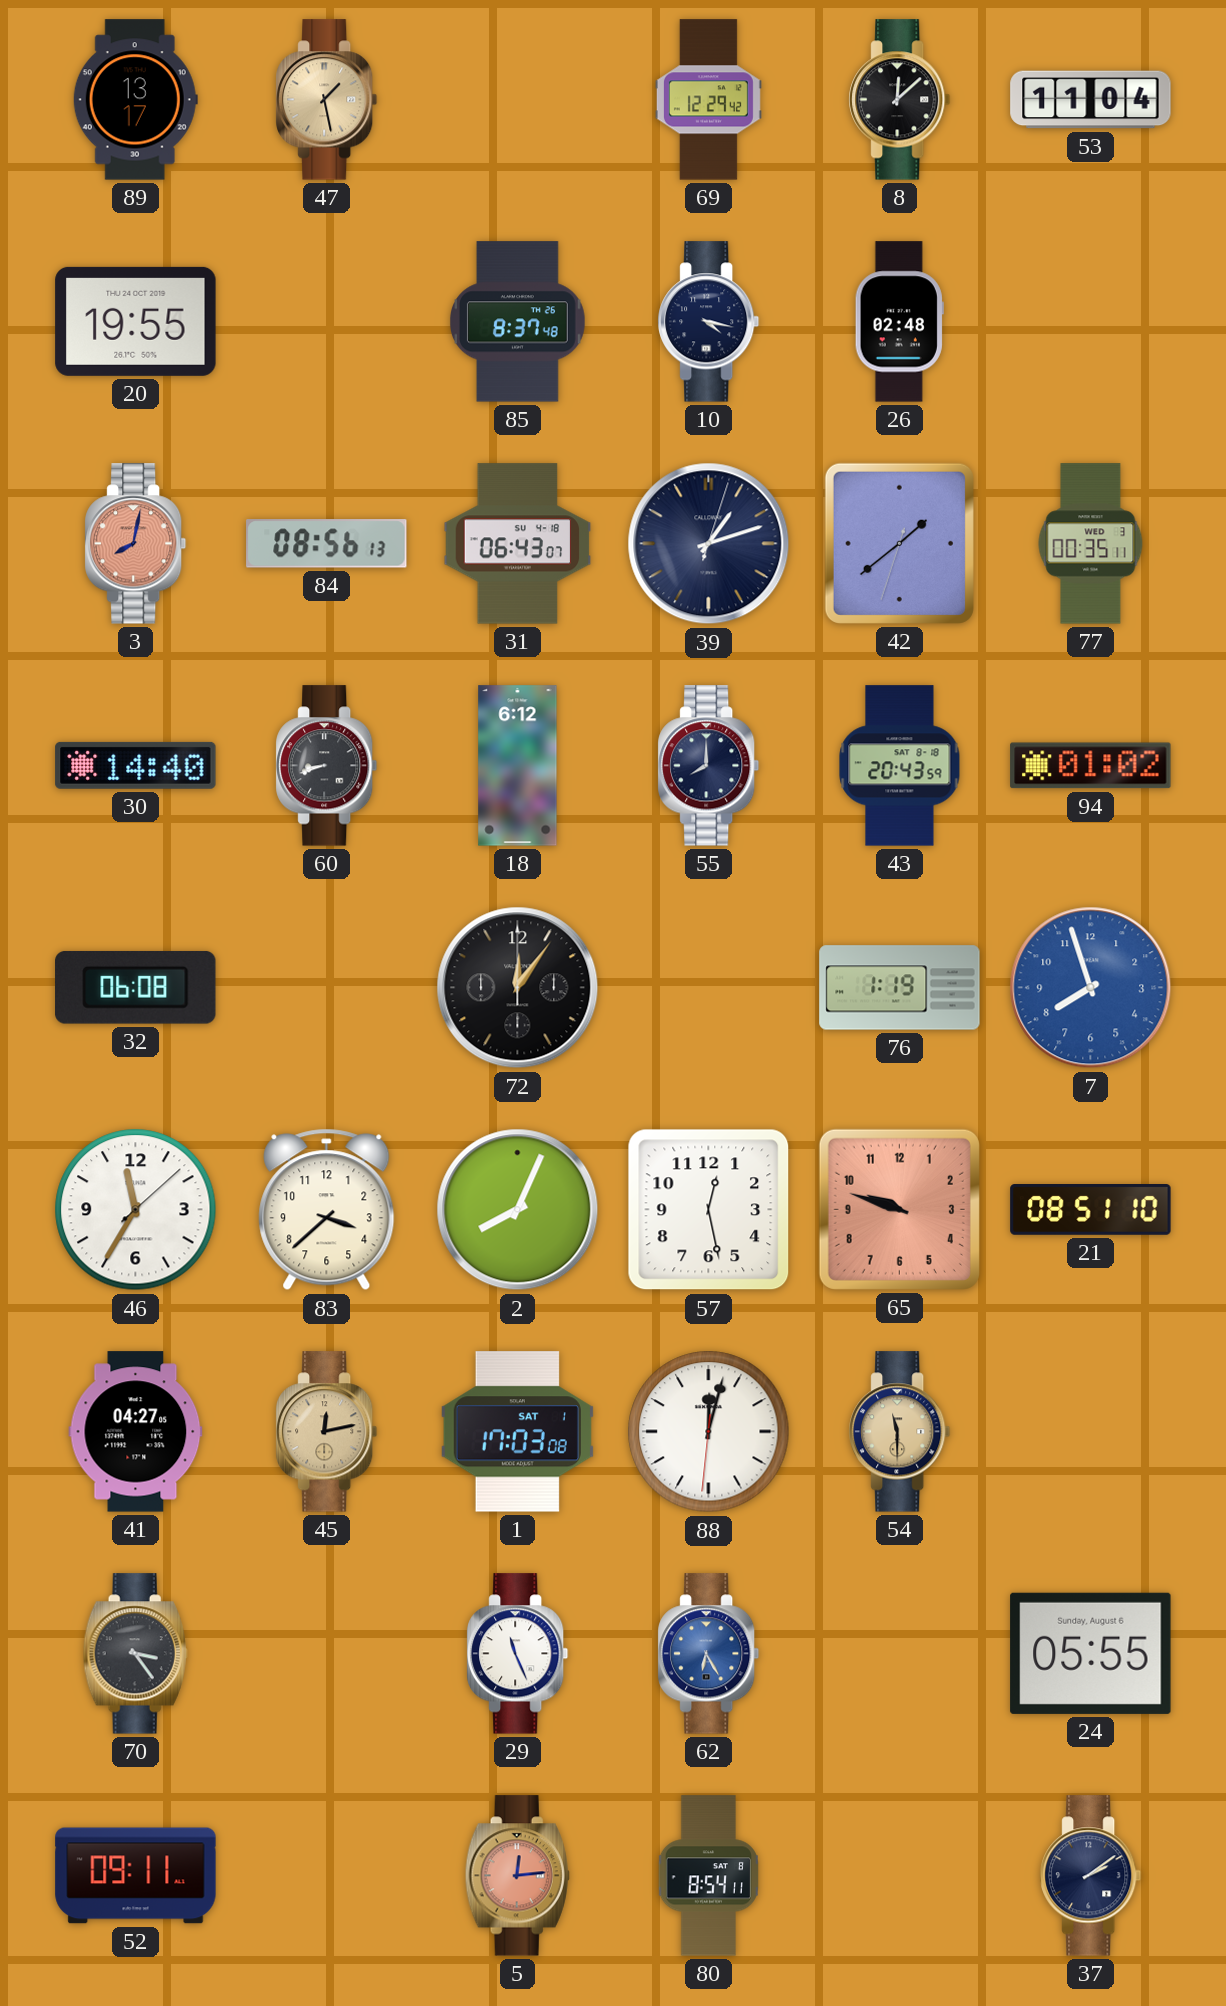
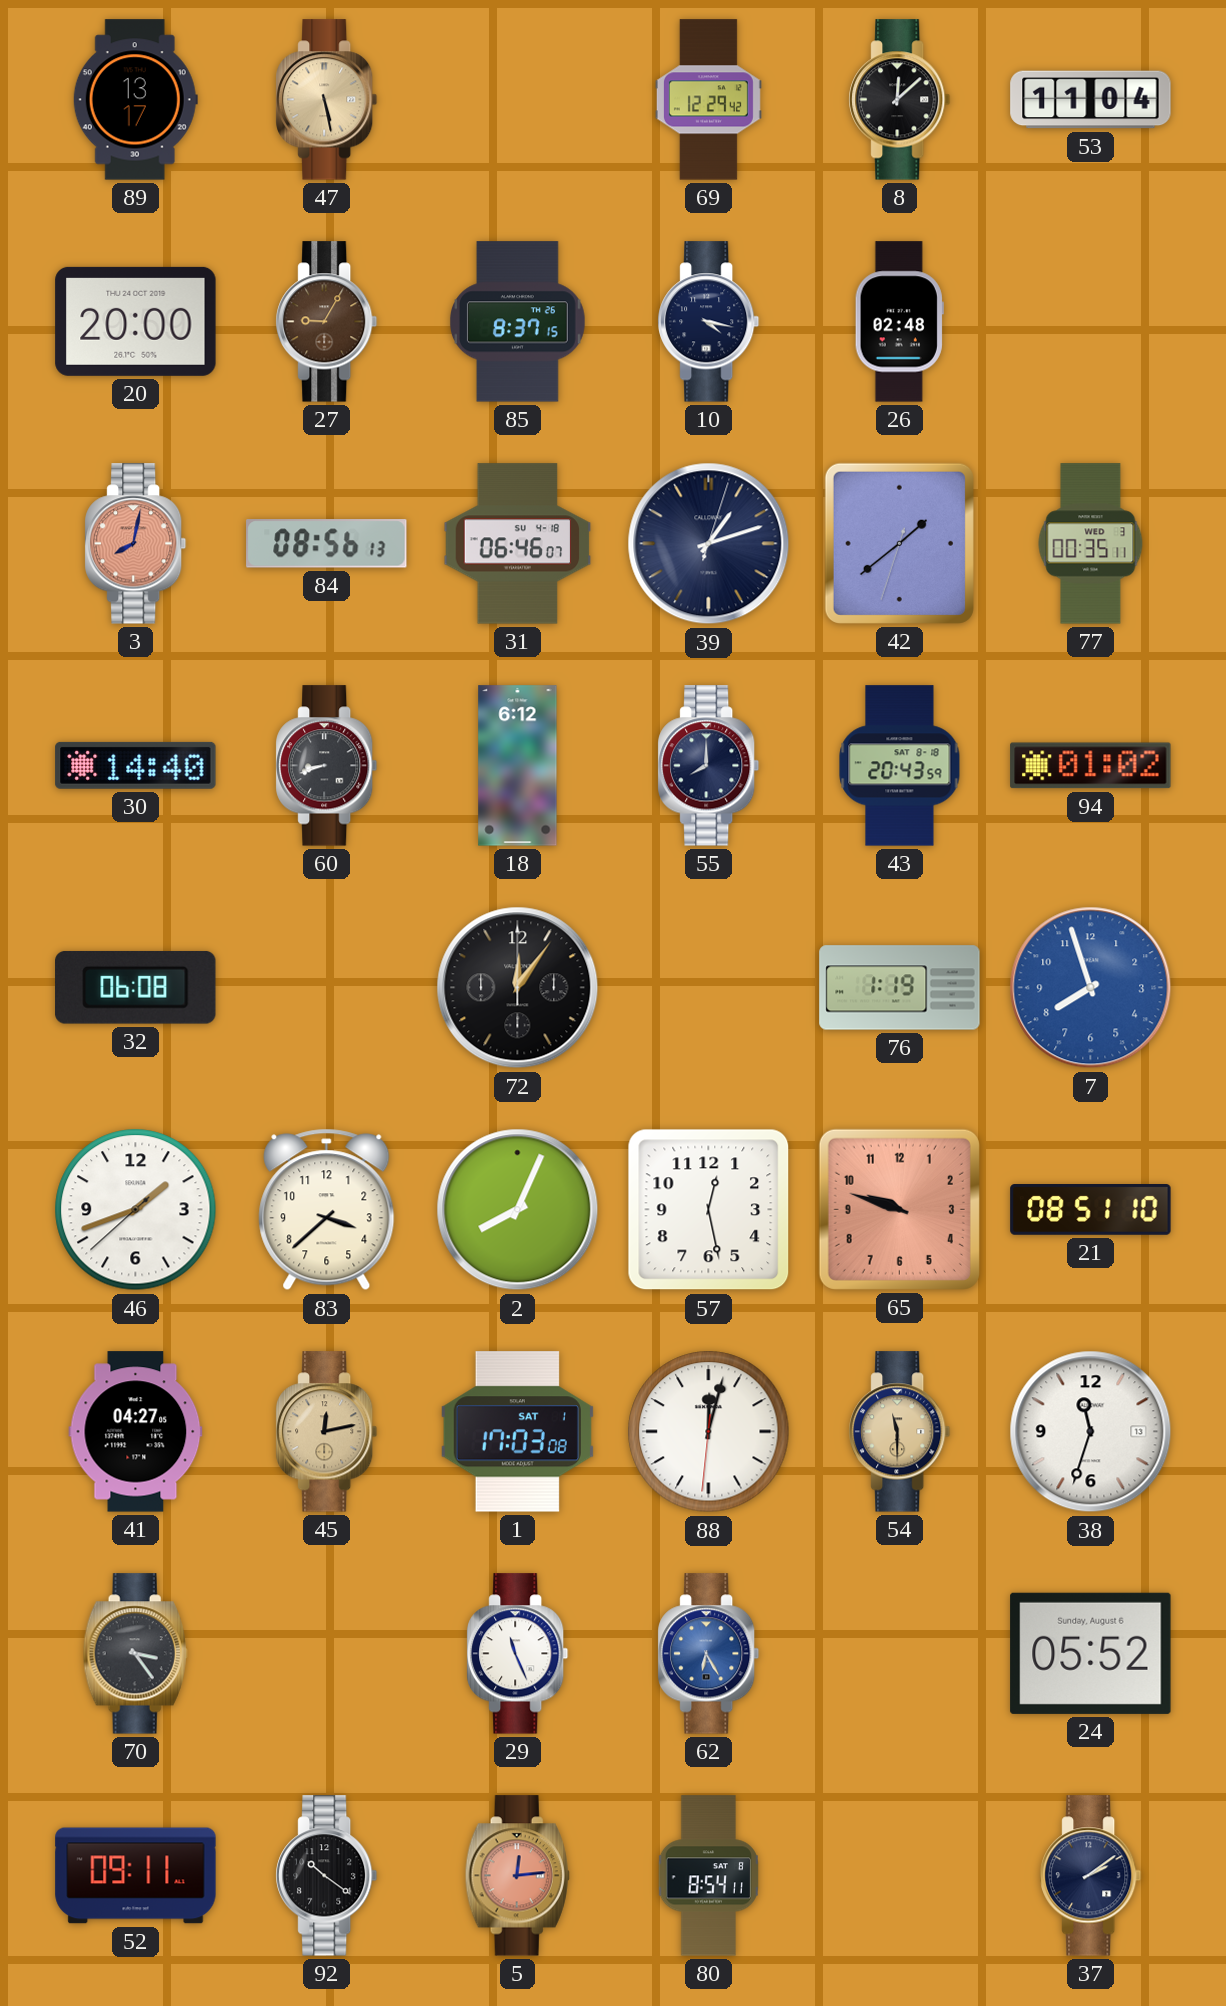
47: 1:28 -> 5:28 (327, 100)
20: 19:55 -> 20:00 (136, 321)
27: none -> 9:05 (327, 322)
85: 8:37:48 -> 8:37:15 (517, 322)
31: 06:43 -> 06:46 (518, 544)
46: 11:35 -> 1:41 (136, 1210)
38: none -> 11:33 (1091, 1432)
24: 05:55 -> 05:52 (1091, 1653)
92: none -> 10:21 (327, 1876)
